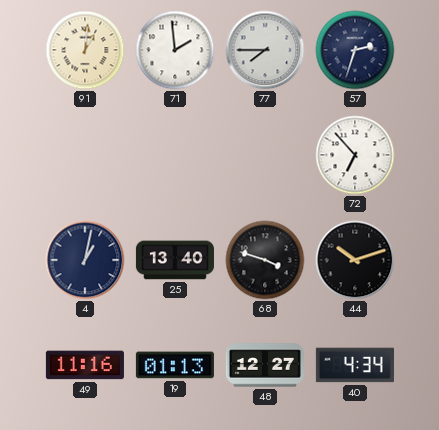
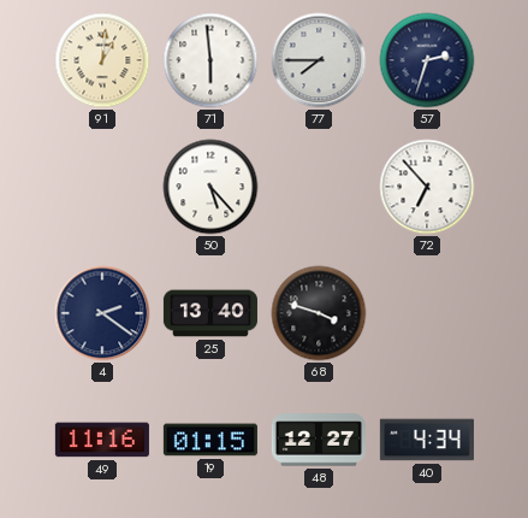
71: 1:59 -> 5:59 (210, 60)
50: none -> 5:23 (210, 187)
4: 1:02 -> 2:21 (102, 313)
44: 10:12 -> none (355, 260)
19: 01:13 -> 01:15 (210, 440)
